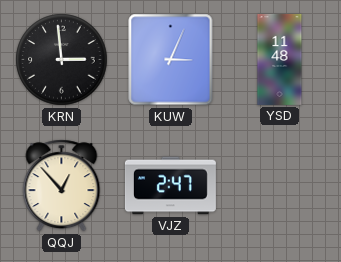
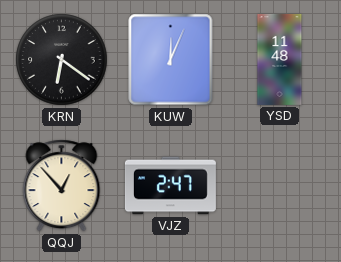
KRN: 2:59 -> 6:21 (62, 60)
KUW: 3:04 -> 12:04 (171, 60)
